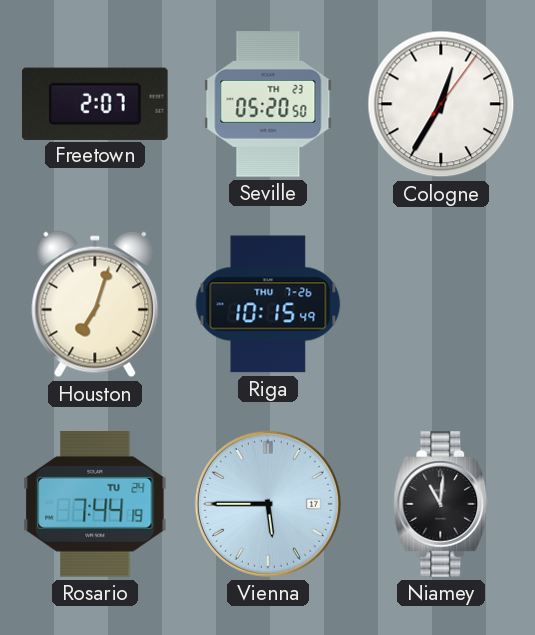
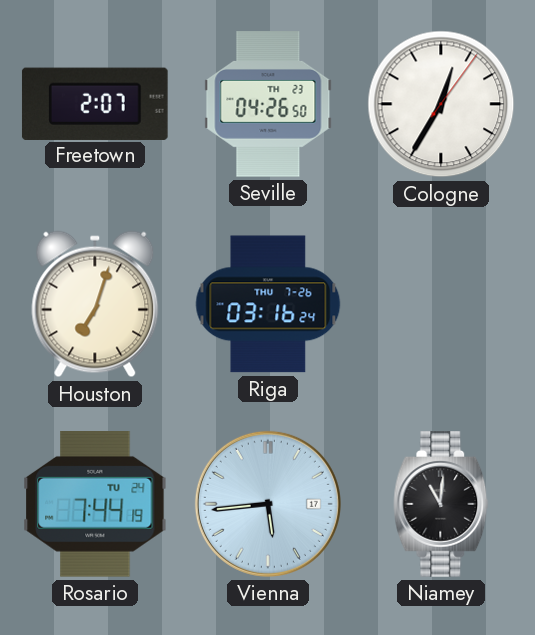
Seville: 05:20 -> 04:26 (268, 104)
Riga: 10:15 -> 03:16 (268, 304)
Vienna: 5:45 -> 5:44 (268, 504)
